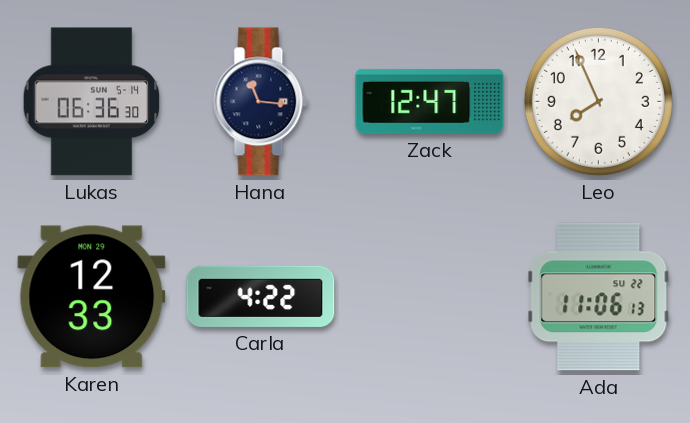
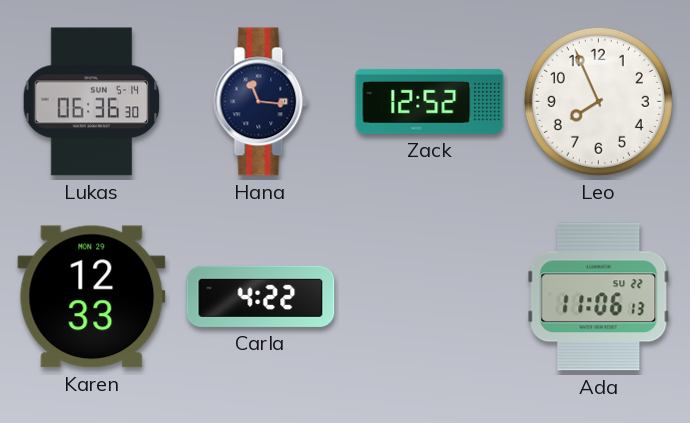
Zack: 12:47 -> 12:52 (430, 101)
